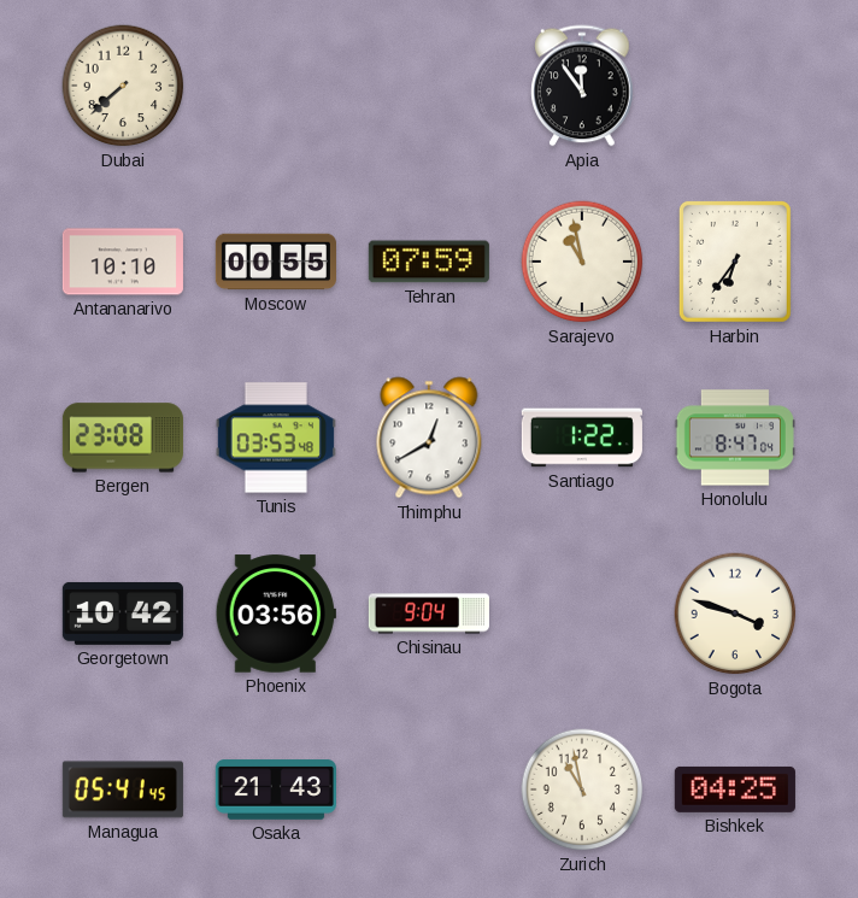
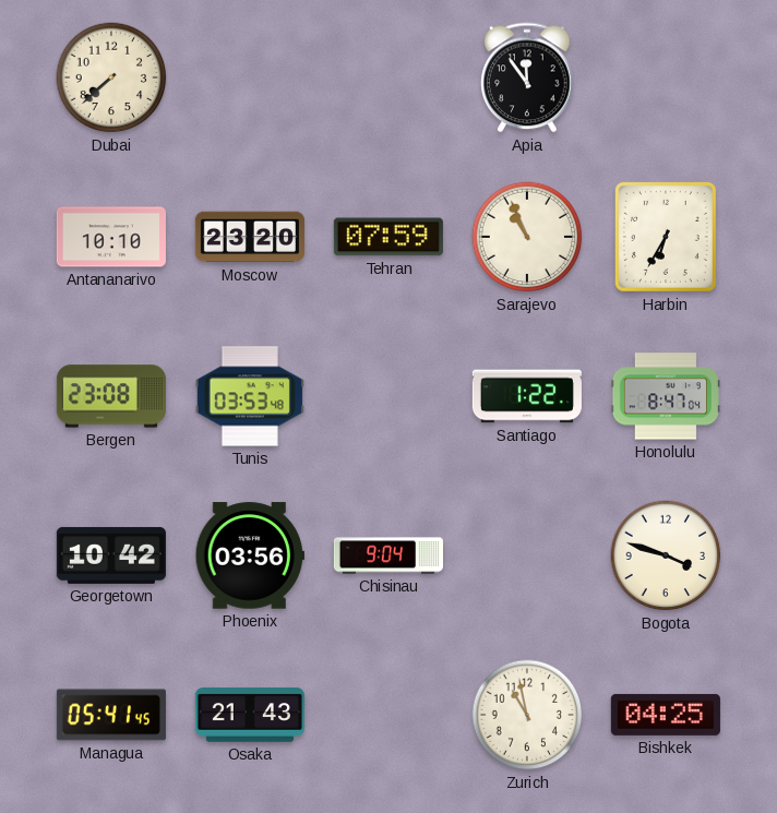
Moscow: 00:55 -> 23:20 (250, 237)
Sarajevo: 10:58 -> 10:56 (527, 237)
Harbin: 6:36 -> 6:35 (666, 237)
Thimphu: 12:40 -> none (429, 438)
